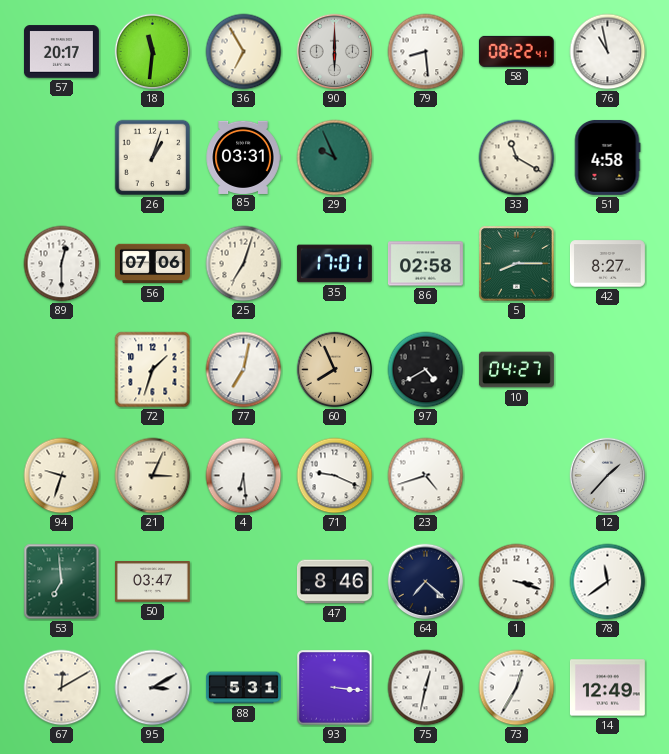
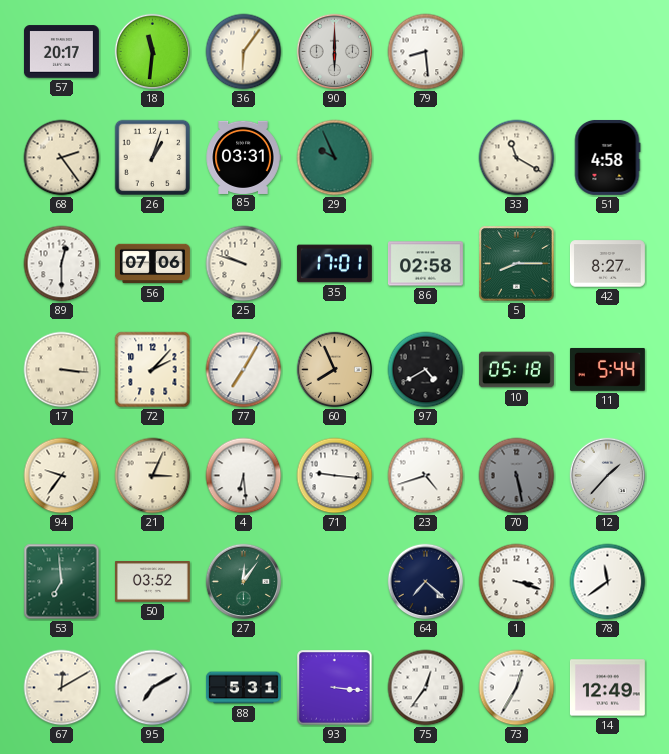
36: 6:55 -> 6:06 (244, 52)
58: 08:22 -> none (516, 51)
76: 10:58 -> none (608, 52)
68: none -> 2:24 (62, 158)
25: 7:03 -> 9:48 (244, 264)
17: none -> 3:16 (62, 370)
72: 1:33 -> 2:07 (153, 370)
77: 7:02 -> 7:05 (244, 370)
10: 04:27 -> 05:18 (516, 370)
11: none -> 5:44 (607, 369)
94: 9:33 -> 9:36 (62, 476)
71: 9:19 -> 9:16 (335, 476)
70: none -> 5:28 (517, 476)
50: 03:47 -> 03:52 (152, 582)
27: none -> 12:06 (244, 582)
47: 8:46 -> none (334, 582)
95: 3:10 -> 7:10 (153, 688)
75: 12:32 -> 12:36 (426, 688)
